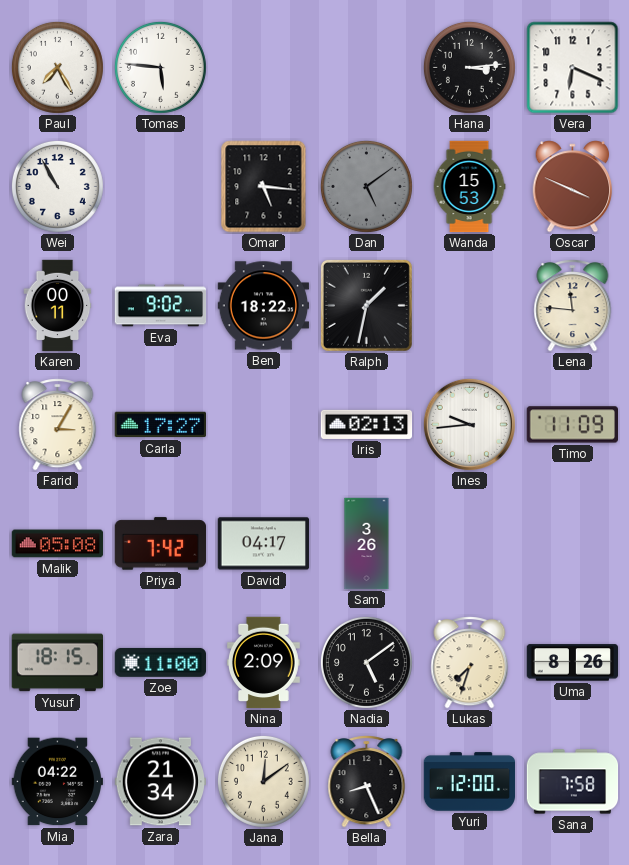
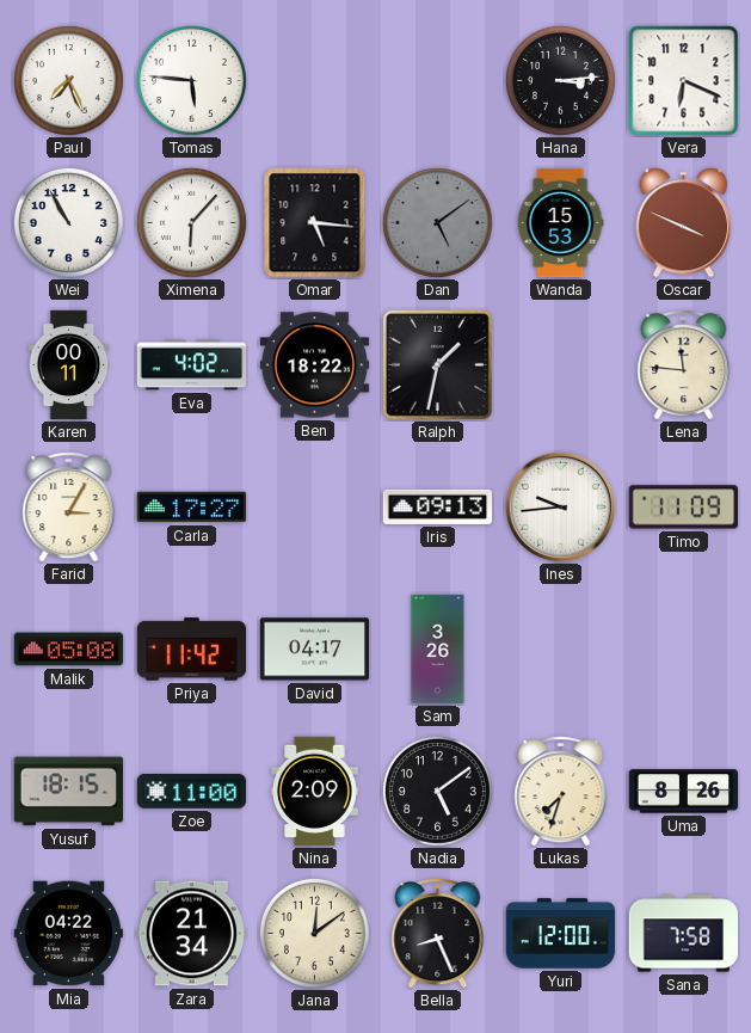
Paul: 7:25 -> 7:26 (68, 80)
Ximena: none -> 6:07 (191, 222)
Eva: 9:02 -> 4:02 (192, 365)
Iris: 02:13 -> 09:13 (438, 506)
Priya: 7:42 -> 11:42 (192, 650)
